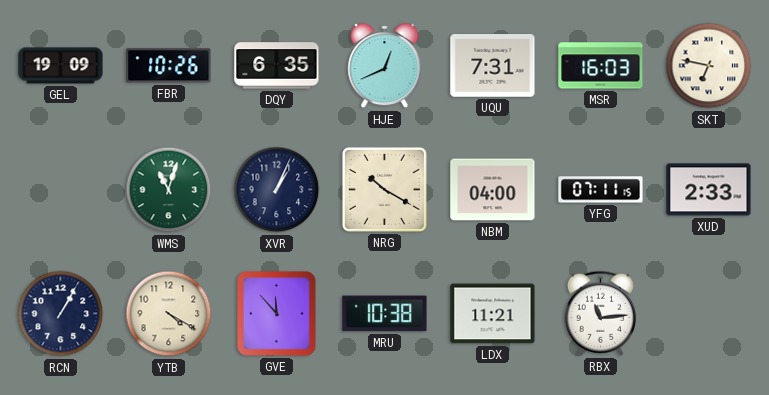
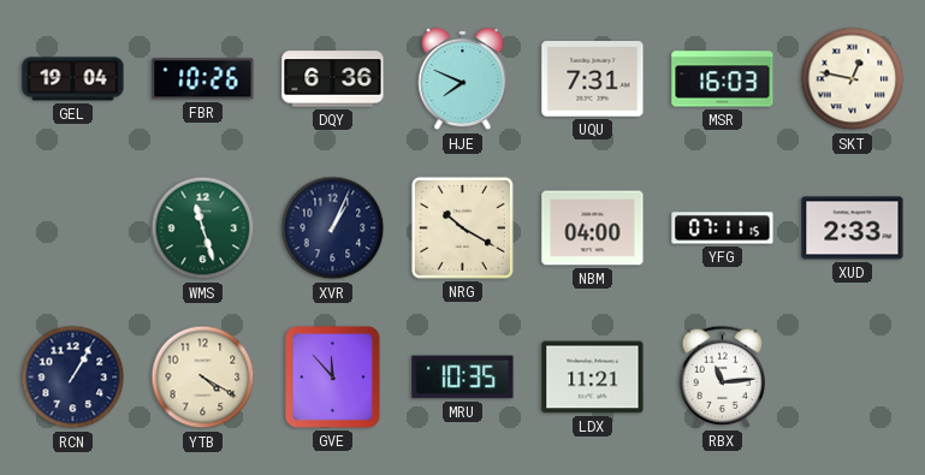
GEL: 19:09 -> 19:04 (73, 79)
DQY: 6:35 -> 6:36 (333, 79)
HJE: 12:41 -> 7:49 (463, 79)
SKT: 6:47 -> 12:47 (853, 79)
WMS: 11:03 -> 11:27 (203, 228)
MRU: 10:38 -> 10:35 (463, 378)
